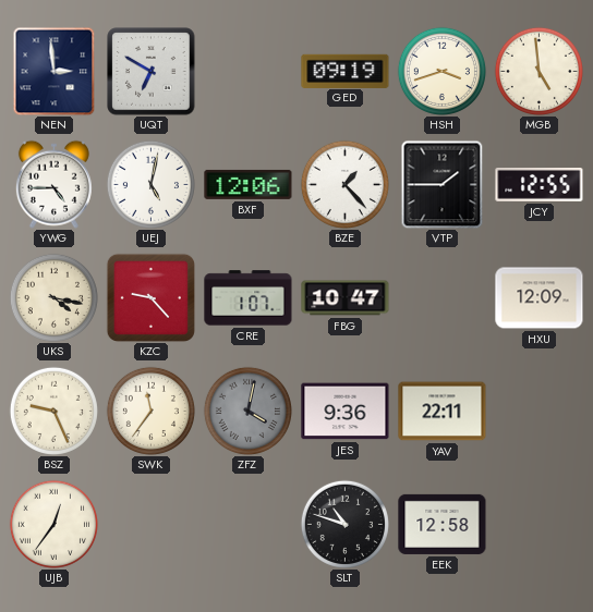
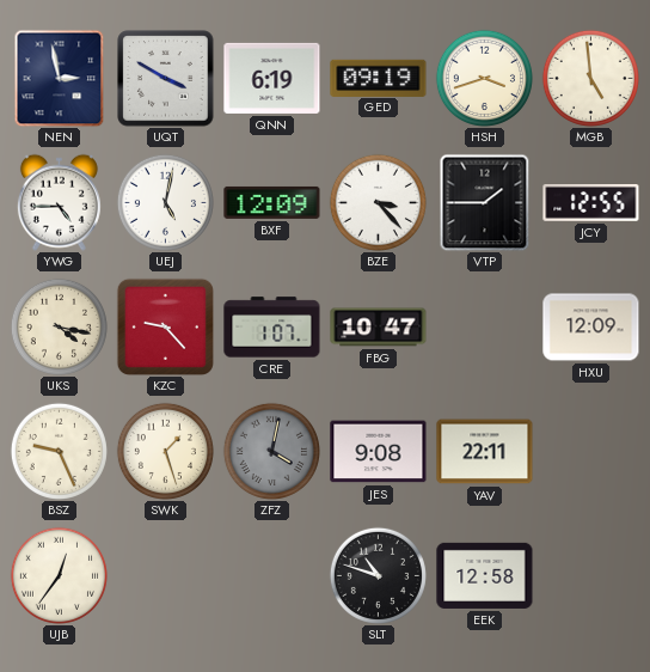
NEN: 2:59 -> 2:58 (60, 78)
UQT: 6:50 -> 3:50 (166, 79)
QNN: none -> 6:19 (272, 78)
BXF: 12:06 -> 12:09 (272, 202)
BZE: 1:23 -> 3:23 (378, 202)
SWK: 11:36 -> 1:27 (165, 451)
JES: 9:36 -> 9:08 (379, 452)
